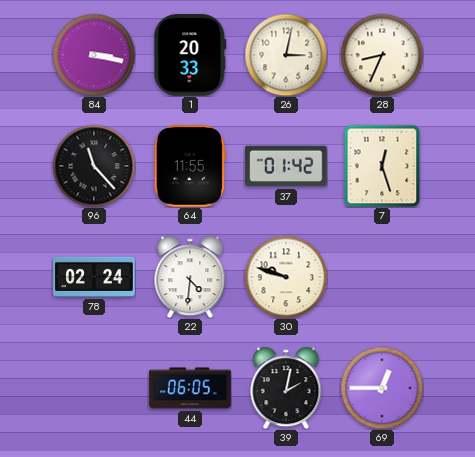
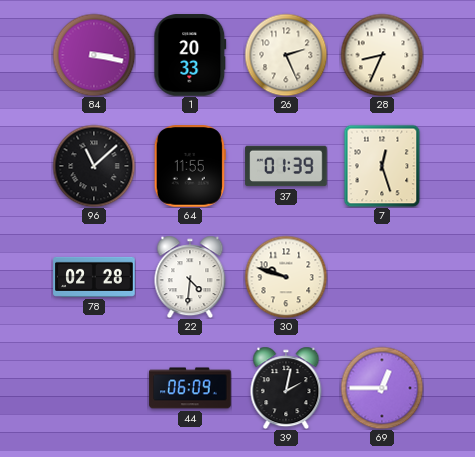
26: 3:02 -> 2:26 (286, 55)
96: 11:23 -> 11:08 (94, 166)
37: 01:42 -> 01:39 (286, 166)
78: 02:24 -> 02:28 (94, 277)
44: 06:05 -> 06:09 (190, 388)
